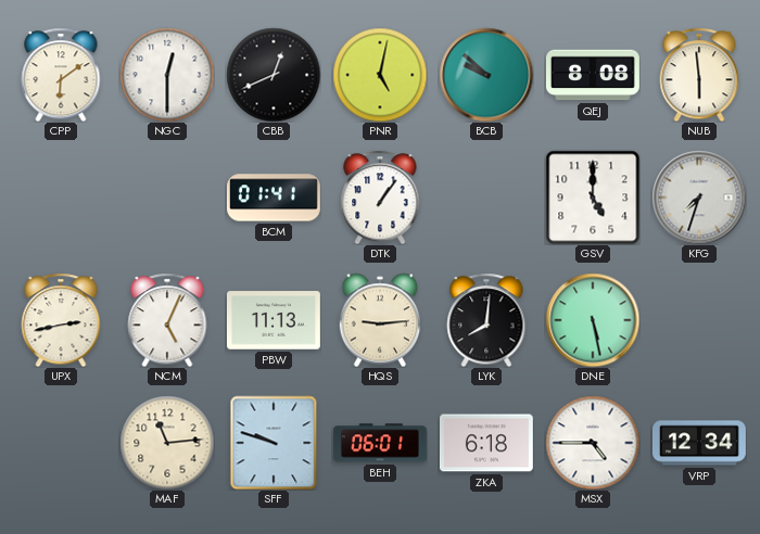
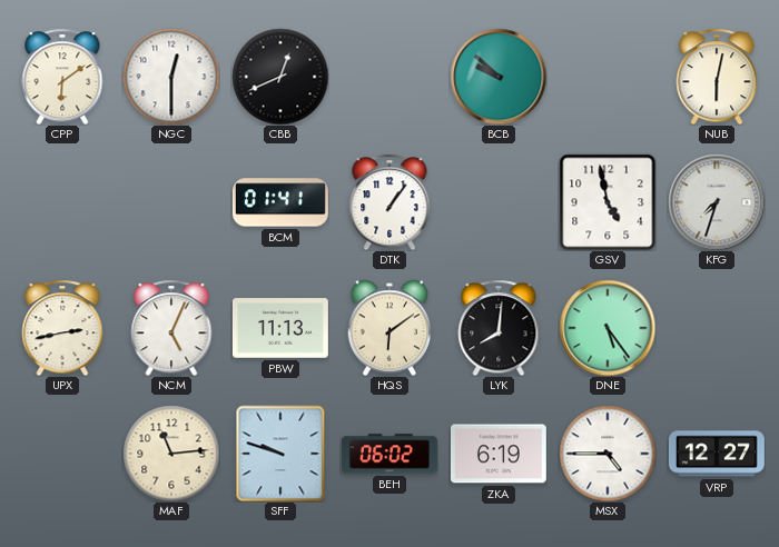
PNR: 5:02 -> none (380, 75)
QEJ: 8:08 -> none (593, 75)
NUB: 5:59 -> 6:02 (717, 77)
GSV: 5:00 -> 4:58 (608, 202)
HQS: 9:14 -> 6:09 (389, 328)
DNE: 5:28 -> 5:24 (608, 328)
BEH: 06:01 -> 06:02 (389, 454)
ZKA: 6:18 -> 6:19 (499, 454)
VRP: 12:34 -> 12:27 (717, 454)
